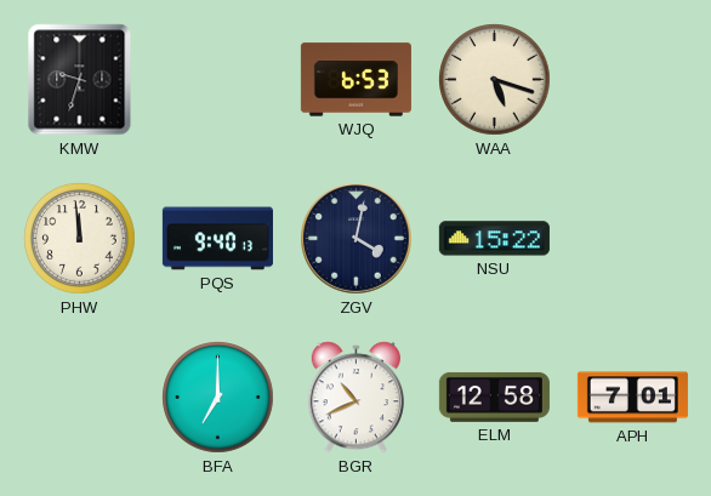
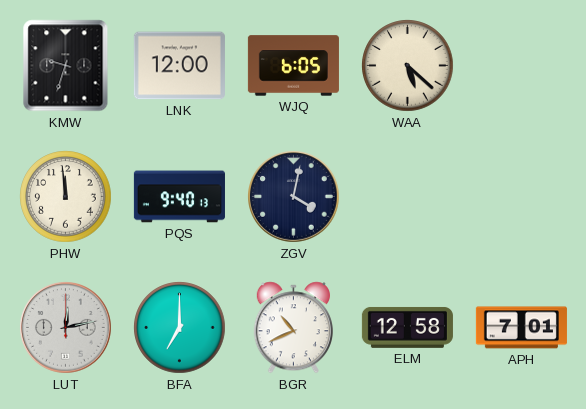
LNK: none -> 12:00 (179, 66)
WJQ: 6:53 -> 6:05 (293, 66)
WAA: 5:18 -> 5:22 (408, 66)
NSU: 15:22 -> none (494, 239)
LUT: none -> 12:13 (66, 328)
